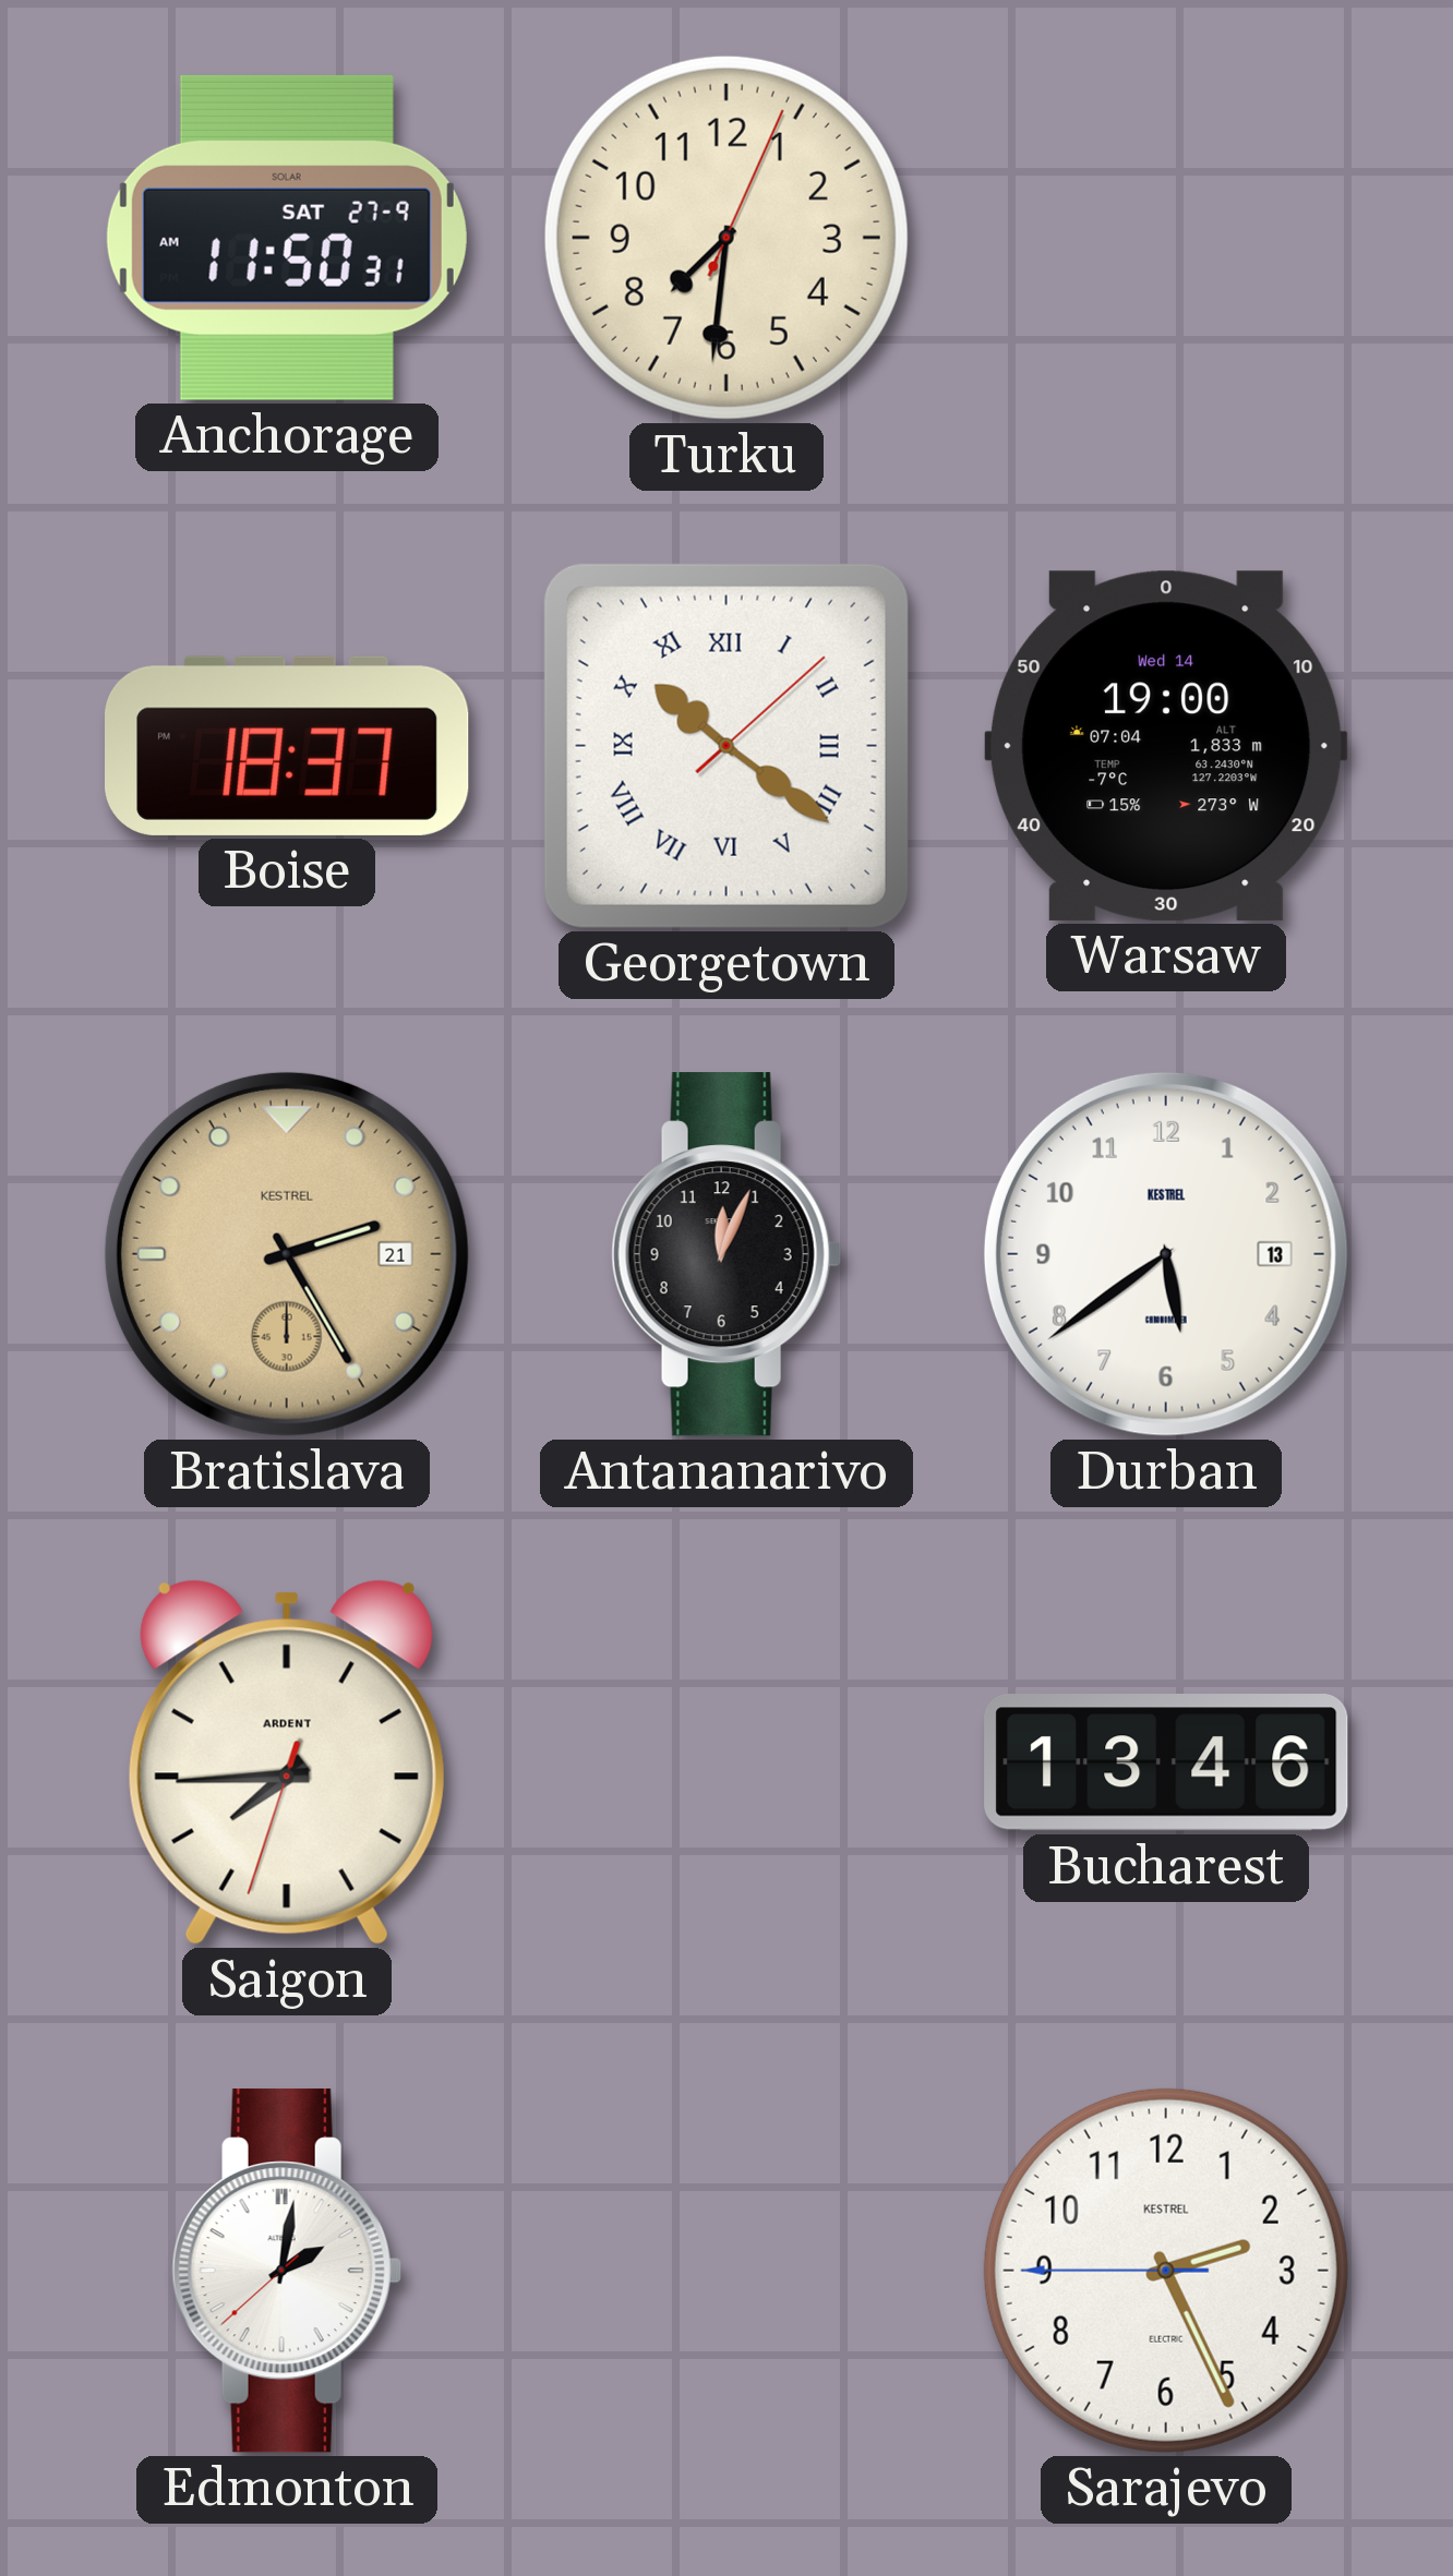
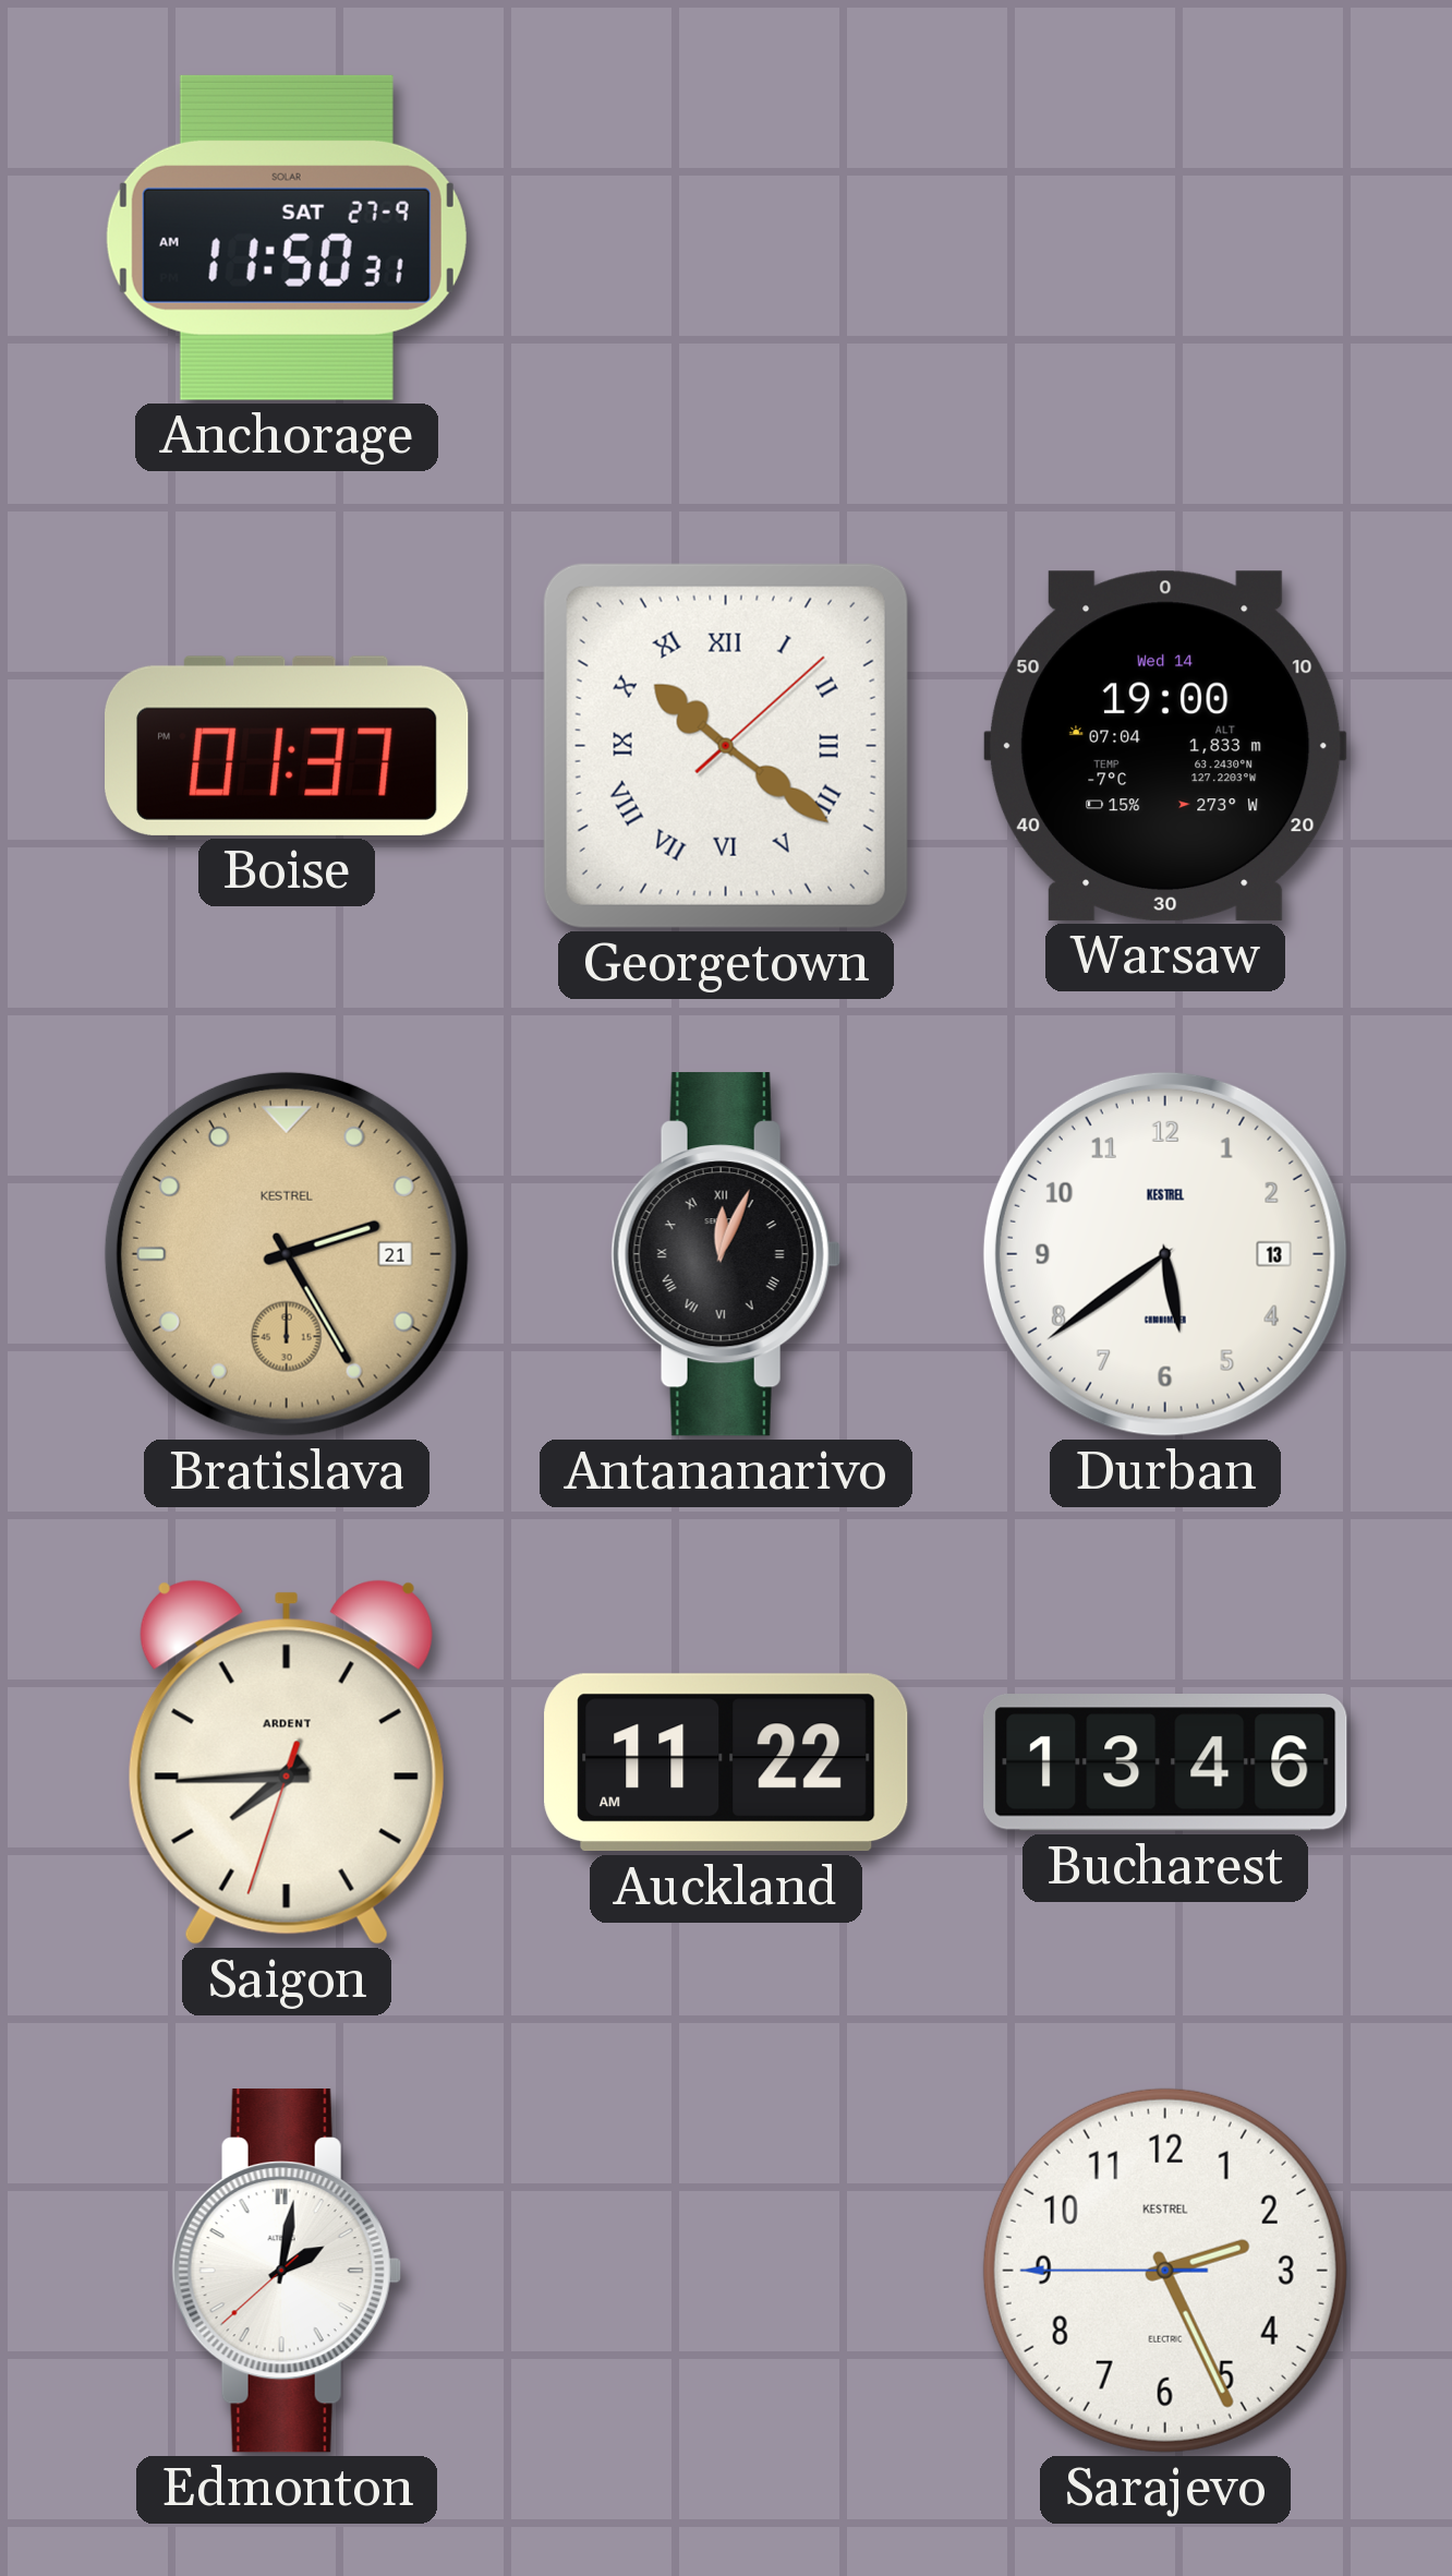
Turku: 7:31 -> none (726, 238)
Boise: 18:37 -> 01:37 (288, 746)
Antananarivo numerals: Arabic -> Roman (726, 1254)
Auckland: none -> 11:22 (726, 1762)
